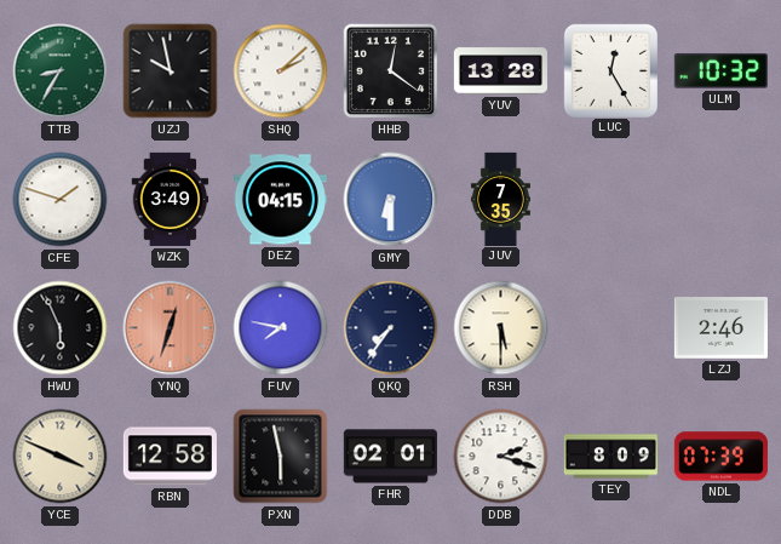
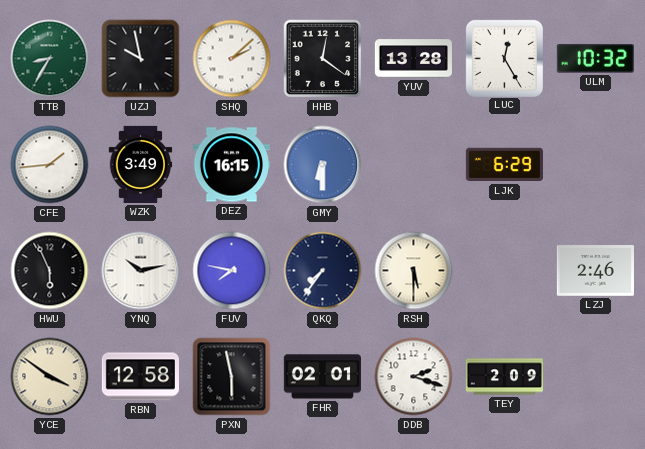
CFE: 1:48 -> 1:44 (50, 165)
DEZ: 04:15 -> 16:15 (231, 165)
JUV: 7:35 -> none (500, 199)
LJK: none -> 6:29 (504, 165)
YNQ: 12:33 -> 10:13 (141, 271)
YNQ dial: salmon -> white (141, 271)
YCE: 3:49 -> 3:51 (50, 377)
TEY: 8:09 -> 2:09 (504, 377)
NDL: 07:39 -> none (720, 457)
